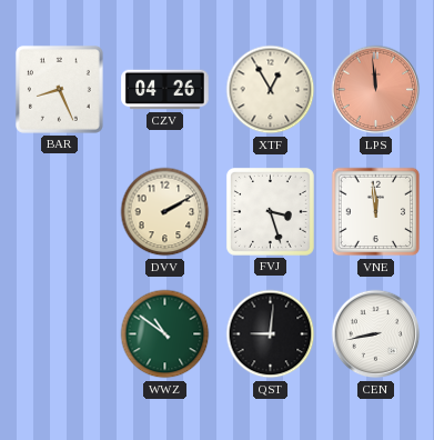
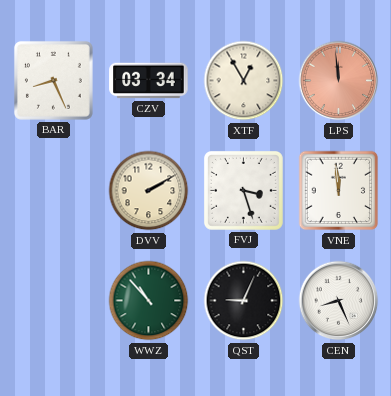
CZV: 04:26 -> 03:34 (149, 81)
WWZ: 10:51 -> 10:53 (149, 301)
QST: 9:01 -> 9:04 (244, 301)
CEN: 8:43 -> 8:26 (339, 301)
